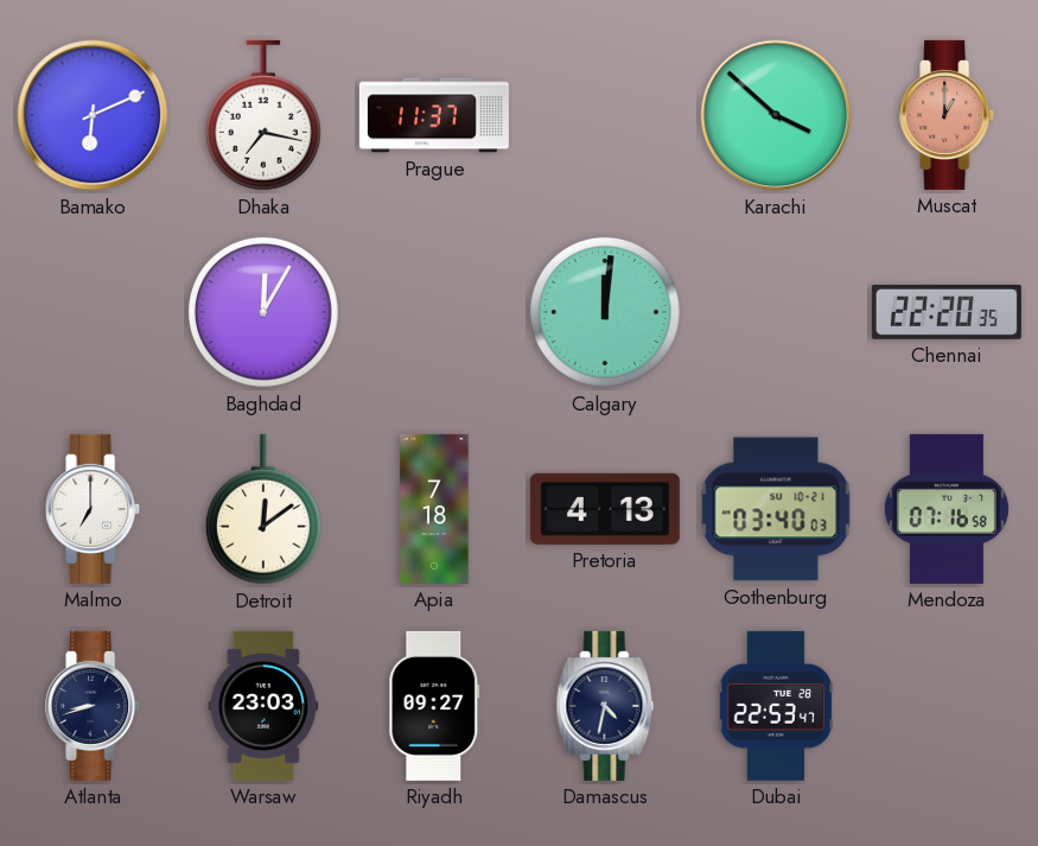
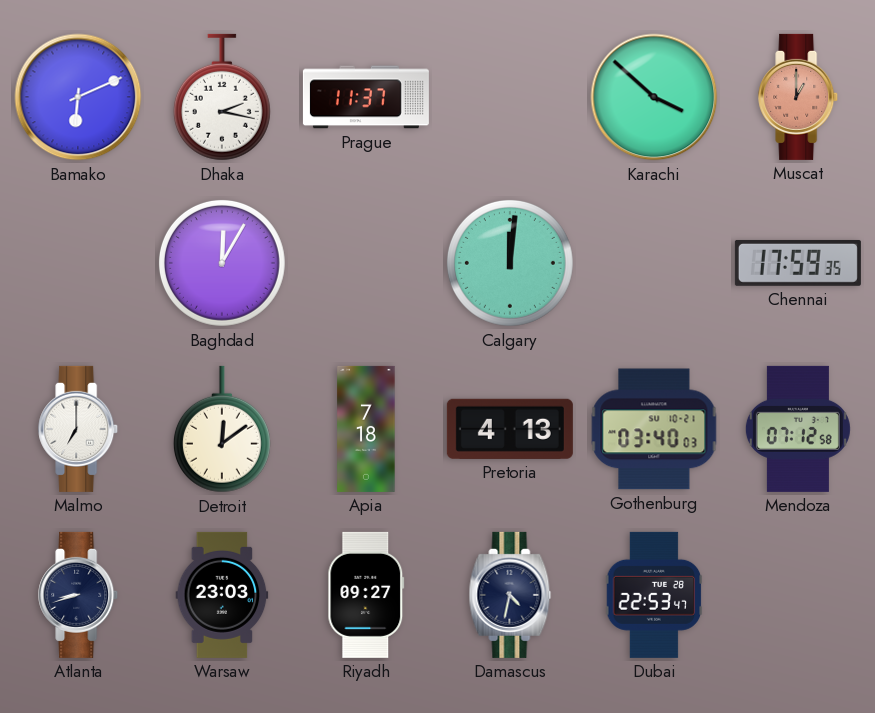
Dhaka: 7:17 -> 2:17 (222, 97)
Chennai: 22:20 -> 17:59 (798, 263)
Mendoza: 07:16 -> 07:12 (798, 429)
